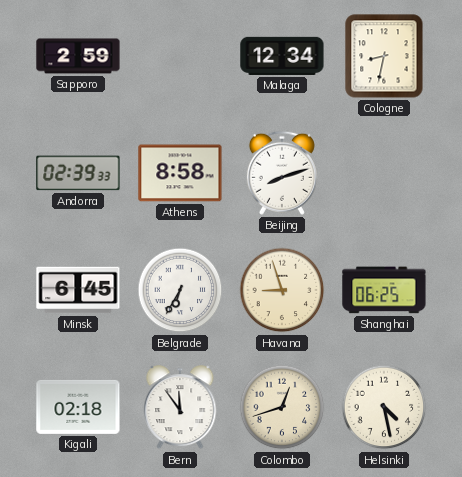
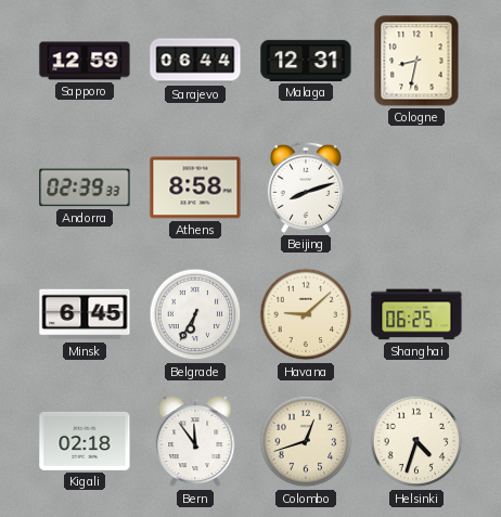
Sapporo: 2:59 -> 12:59 (85, 61)
Sarajevo: none -> 06:44 (195, 61)
Malaga: 12:34 -> 12:31 (306, 61)
Havana: 8:57 -> 9:08 (306, 314)
Helsinki: 4:28 -> 4:33 (416, 441)
